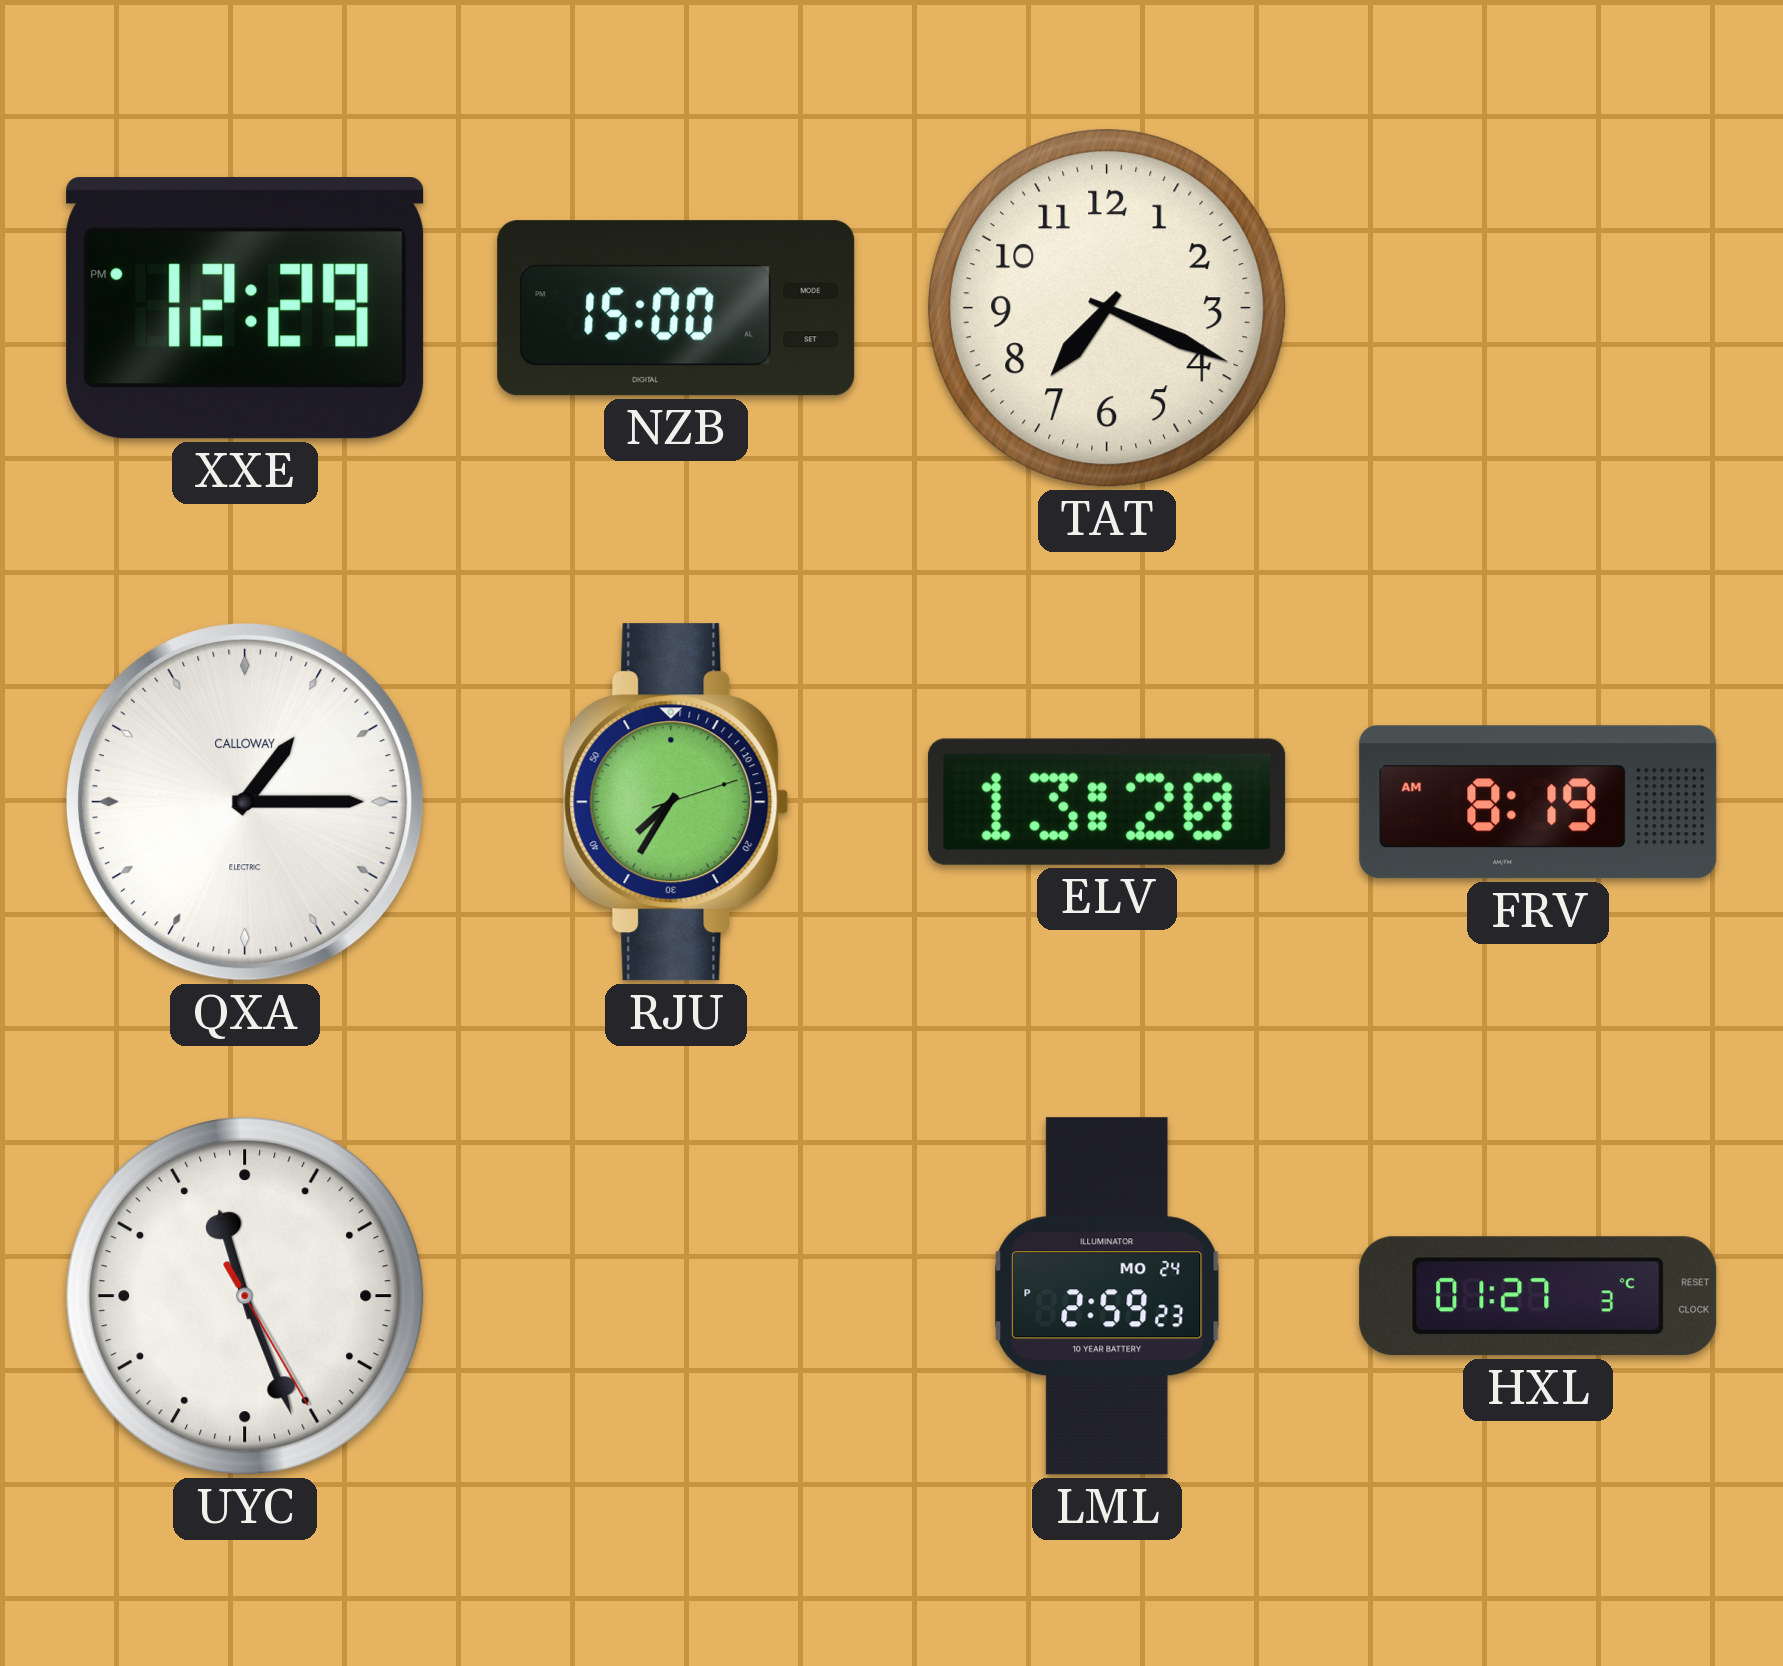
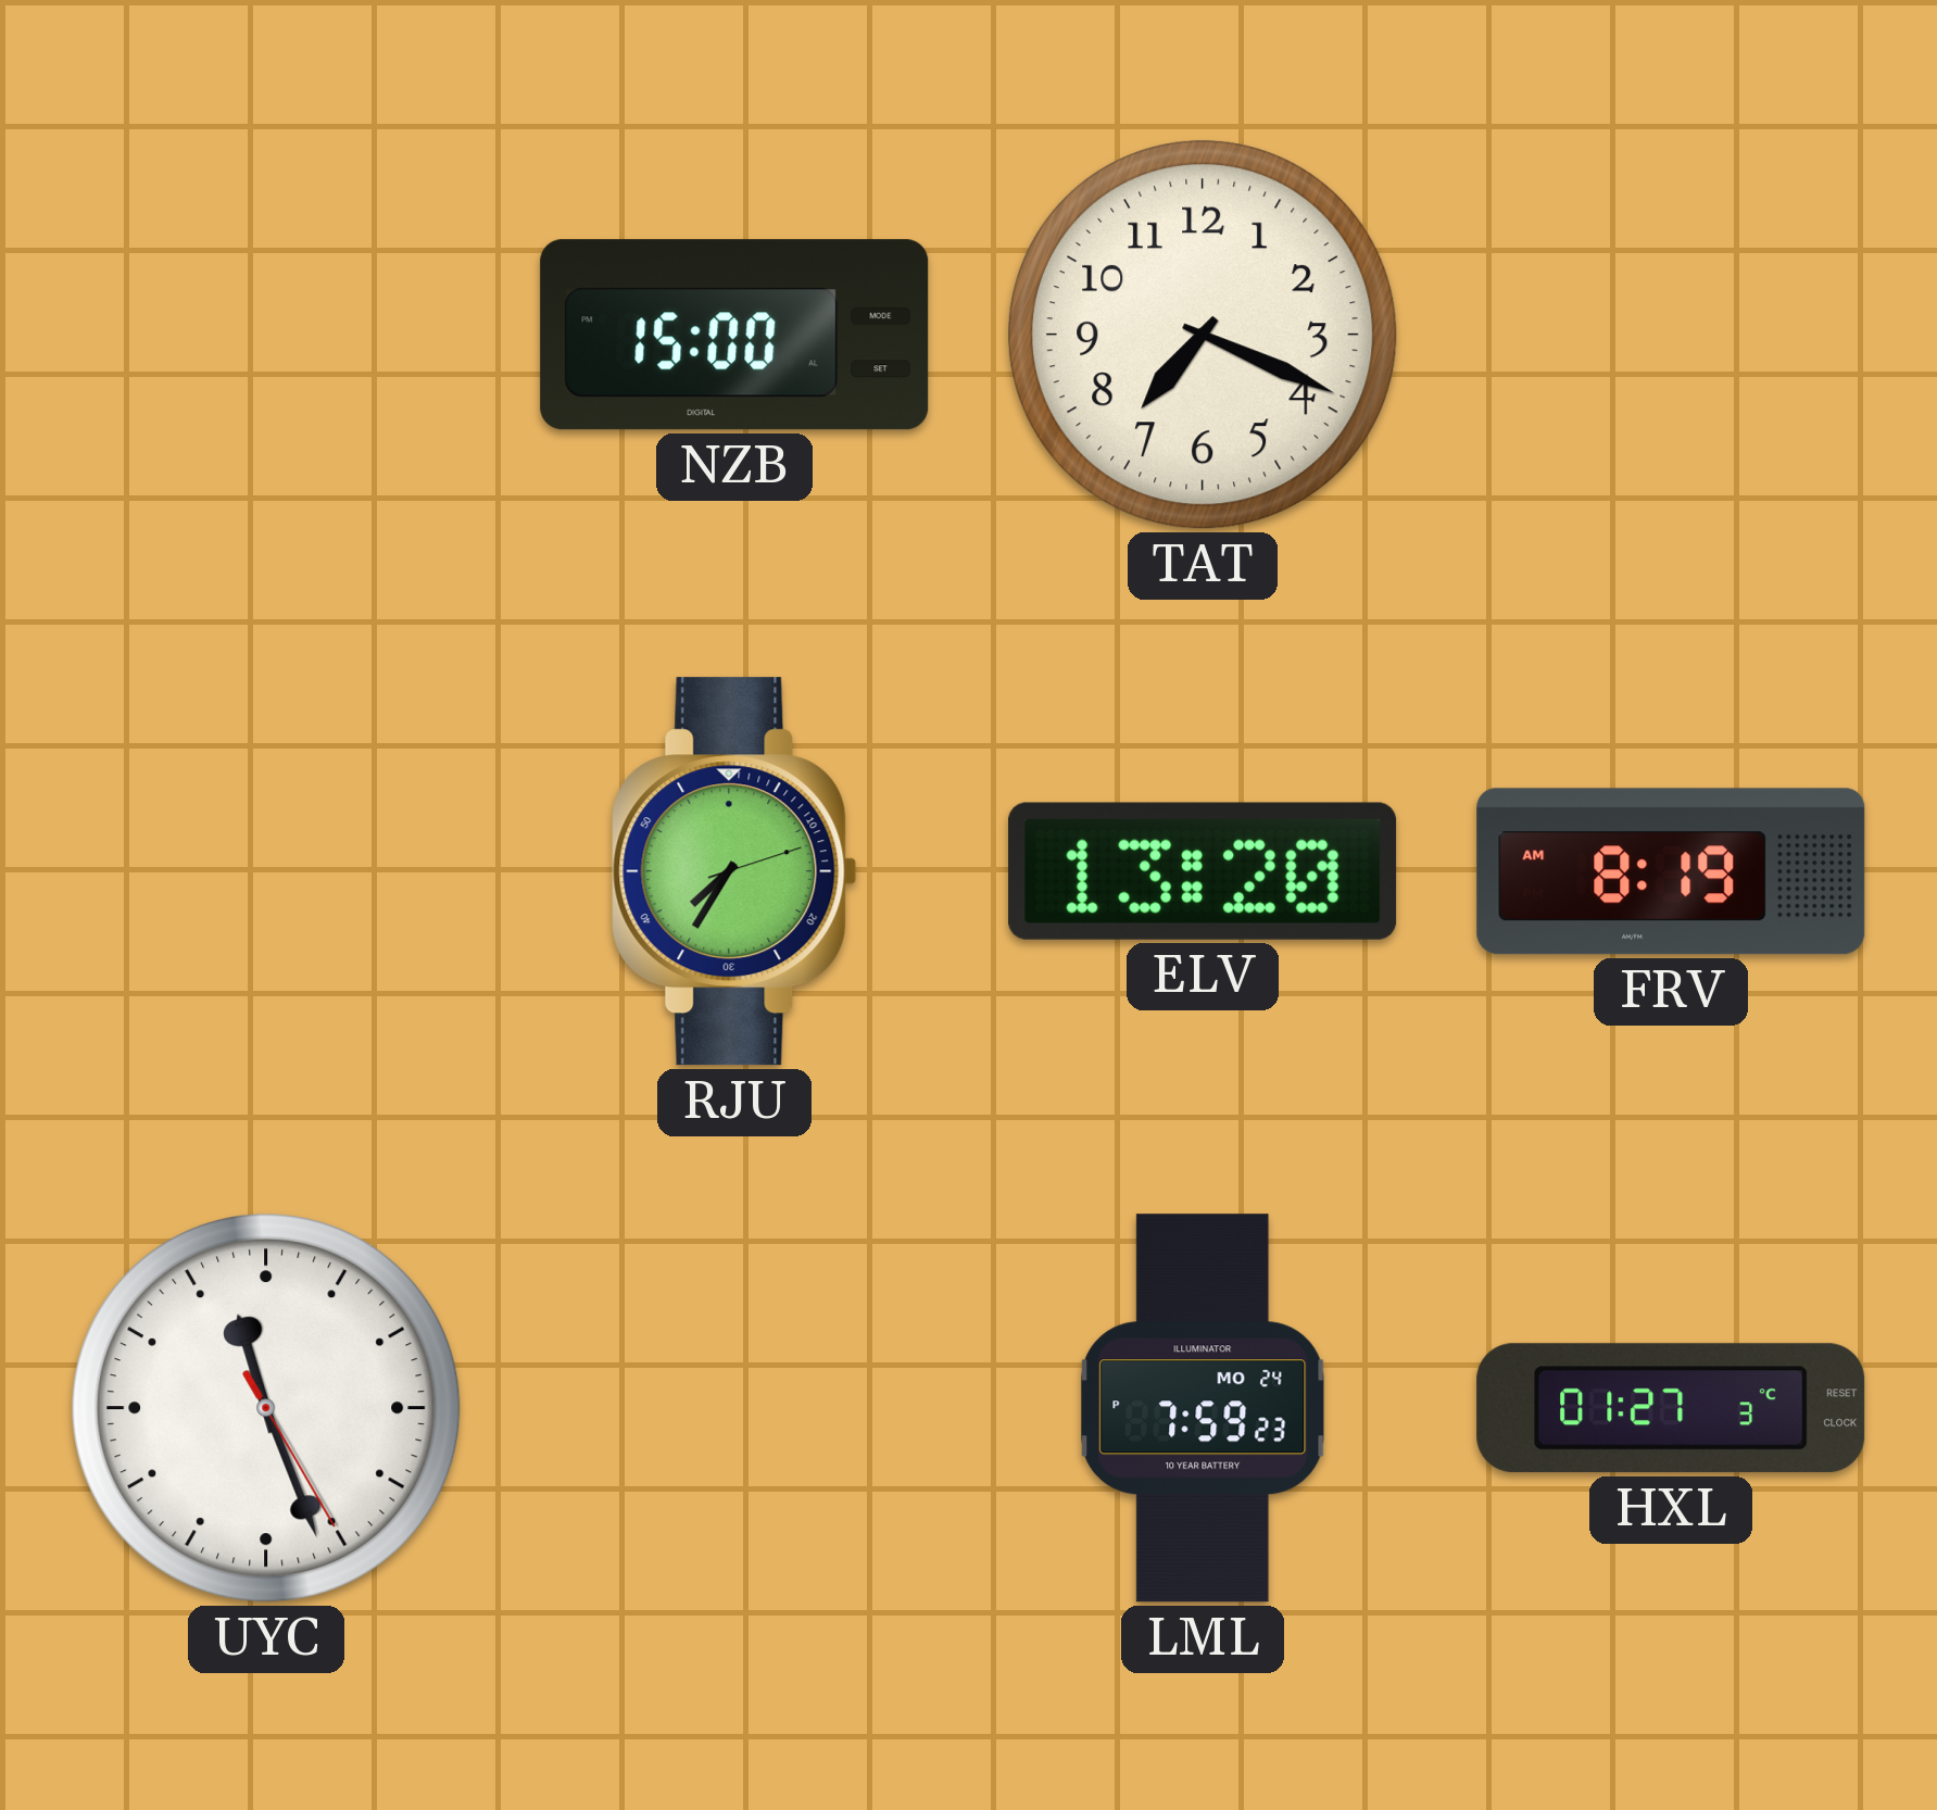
XXE: 12:29 -> none (245, 308)
QXA: 1:15 -> none (246, 803)
LML: 2:59 -> 7:59 (1203, 1408)
